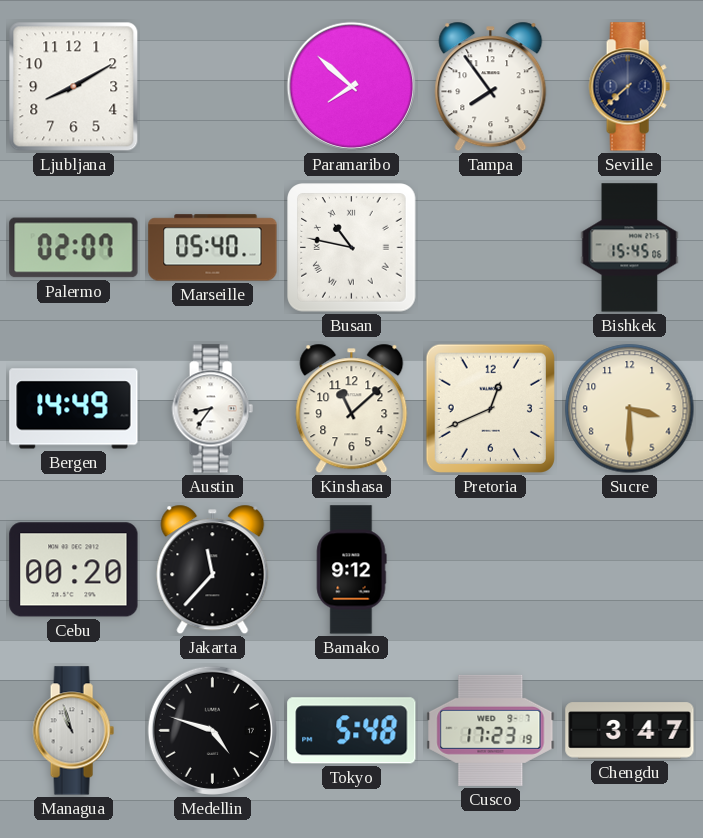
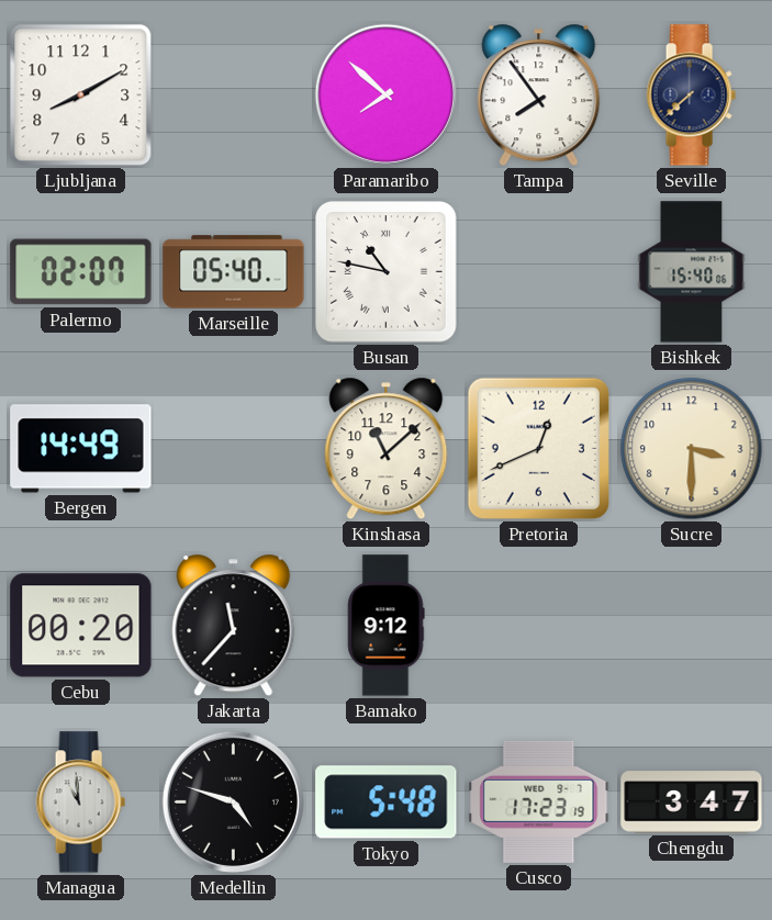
Bishkek: 15:45 -> 15:40 (692, 272)
Austin: 8:36 -> none (212, 409)
Managua: 10:57 -> 10:59 (80, 803)
